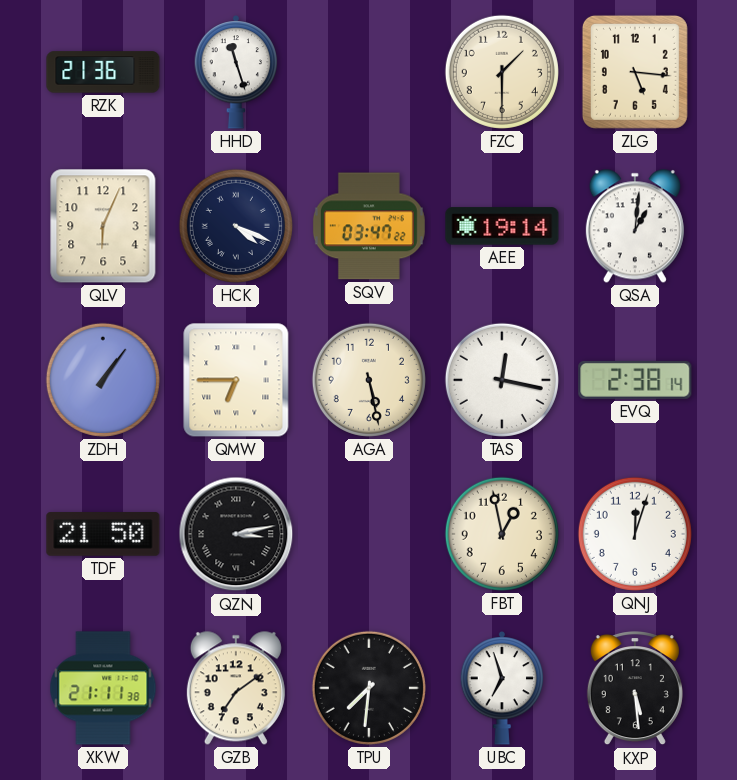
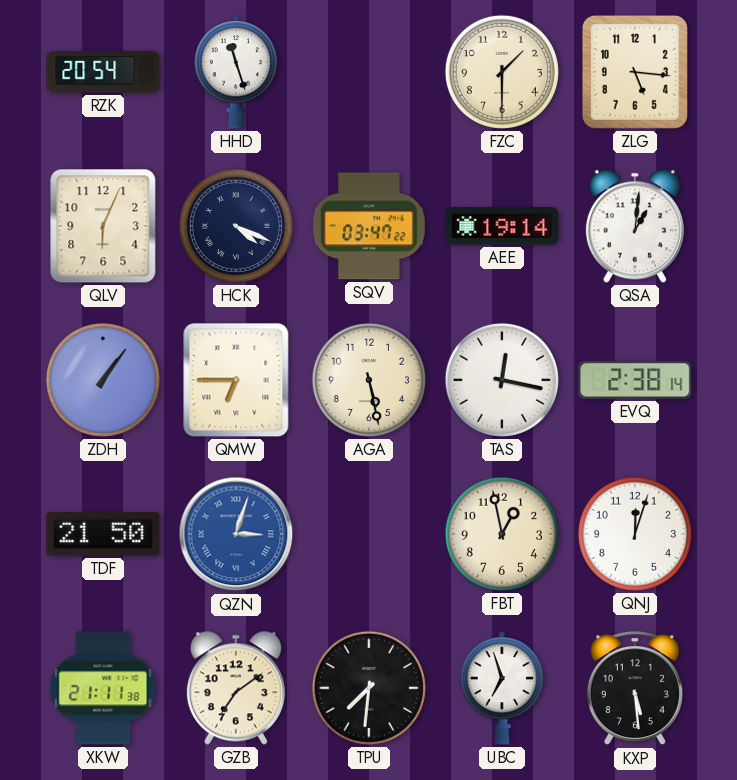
RZK: 21:36 -> 20:54 (103, 72)
QZN: 3:13 -> 3:03 (236, 534)
QZN dial: black -> blue (236, 534)
